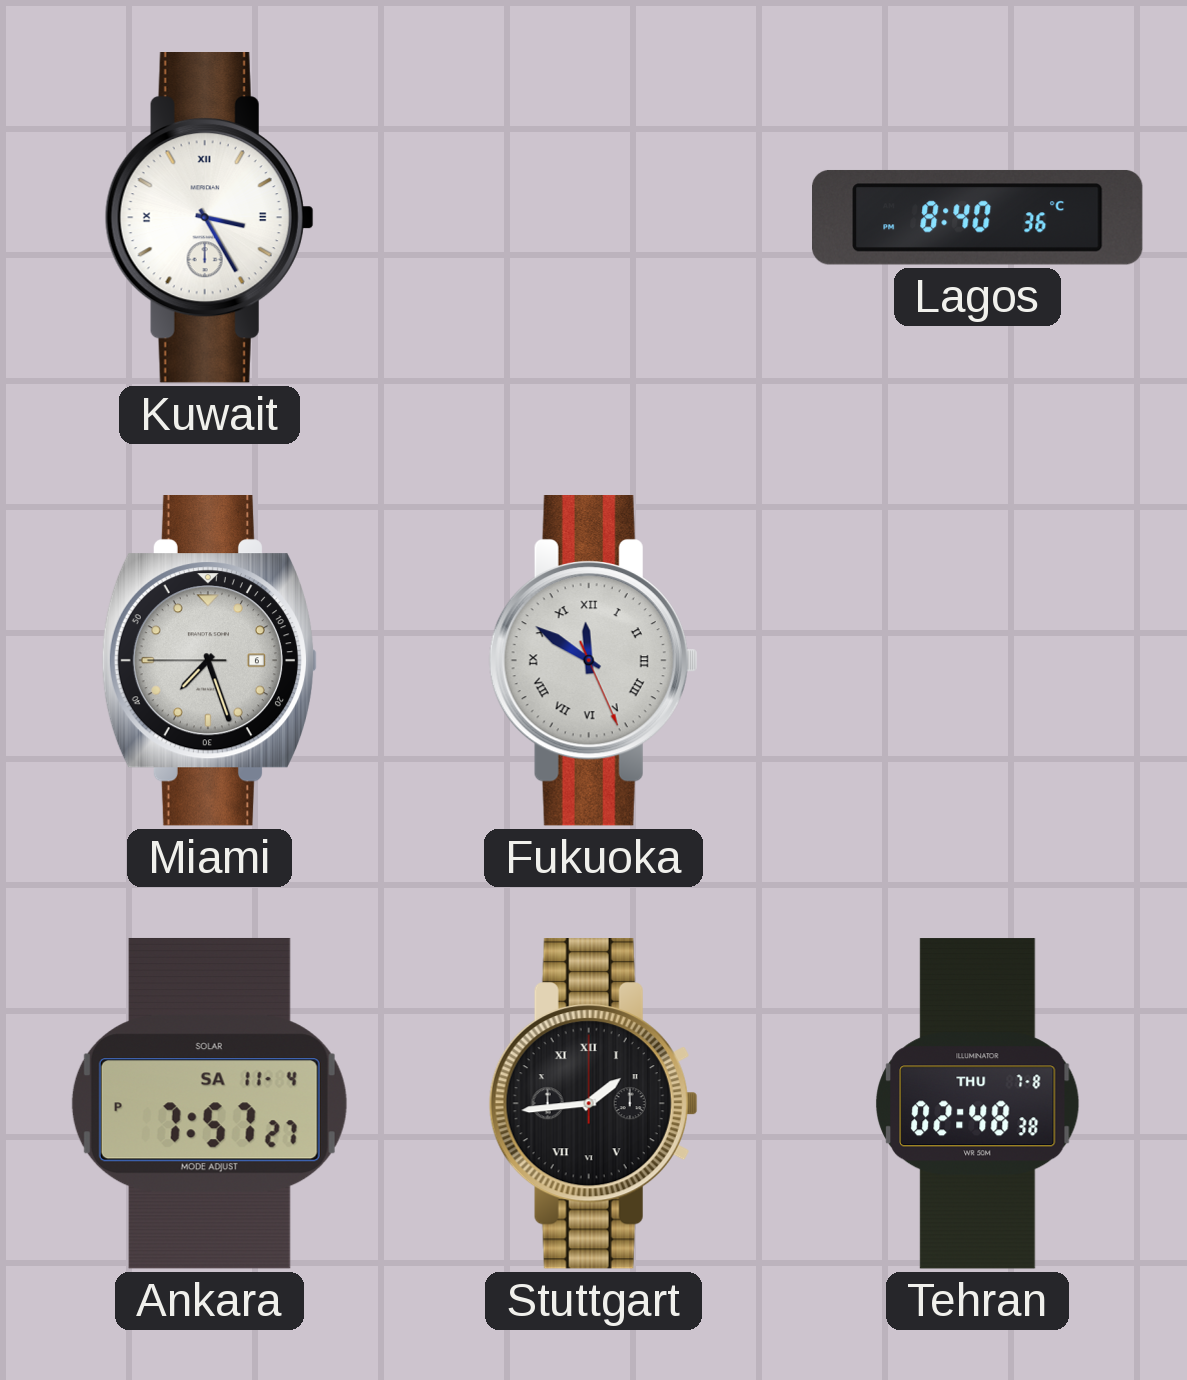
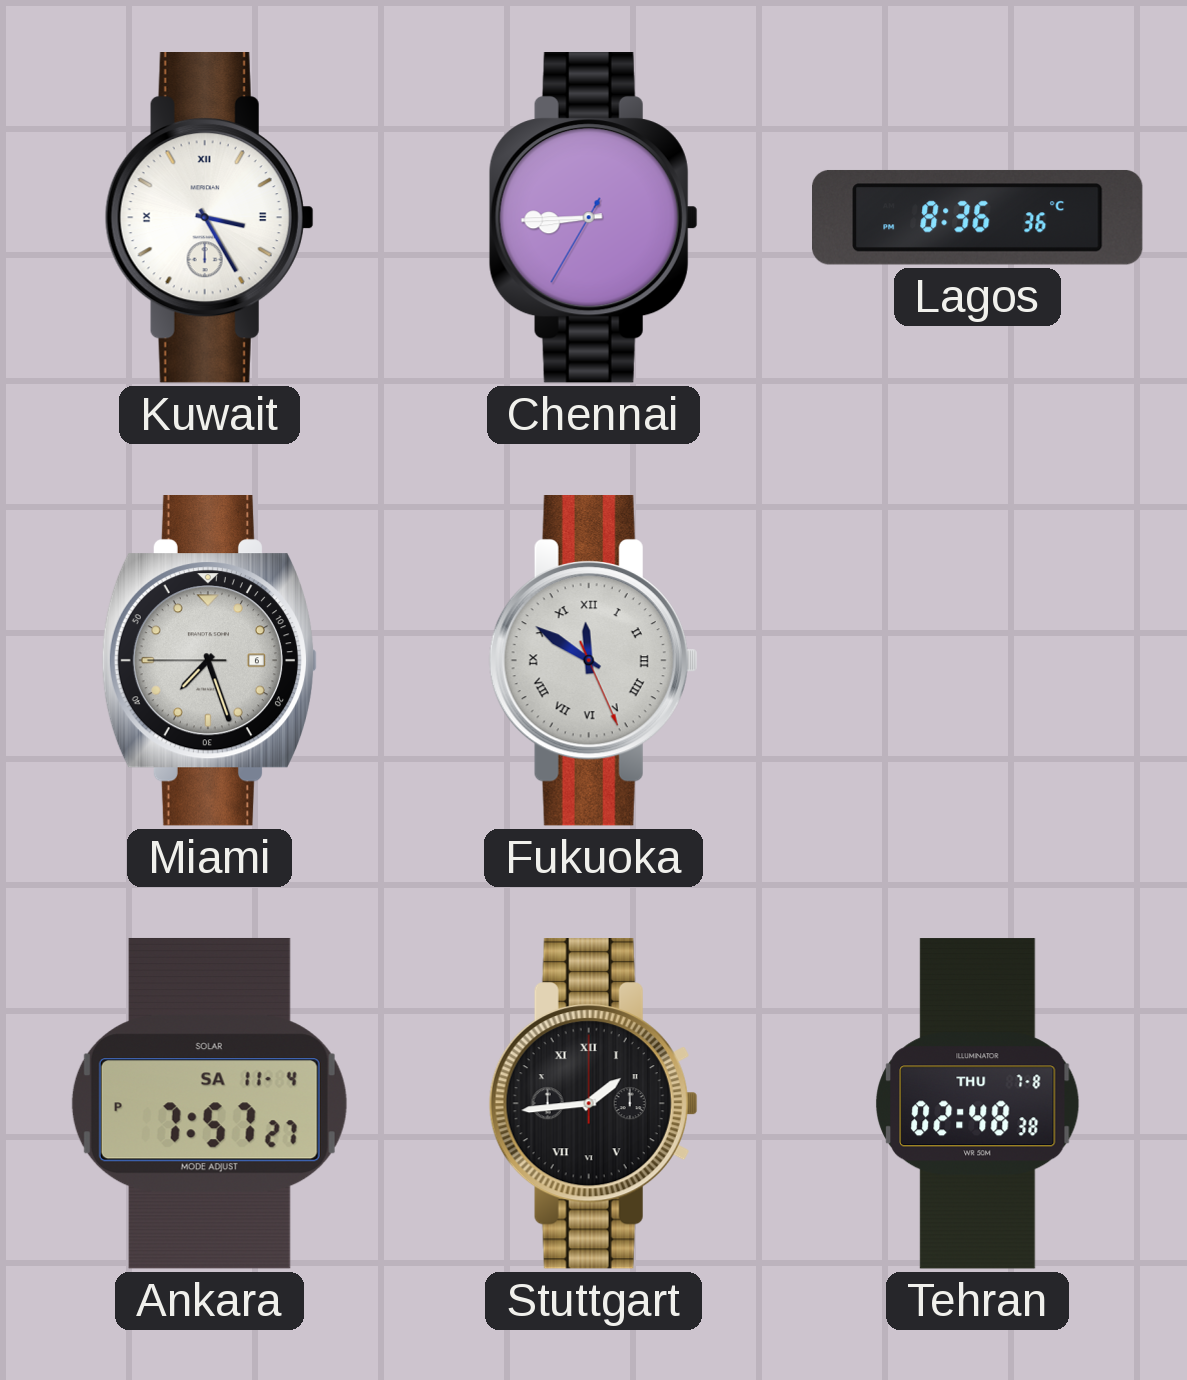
Chennai: none -> 8:44 (593, 218)
Lagos: 8:40 -> 8:36 (978, 217)
